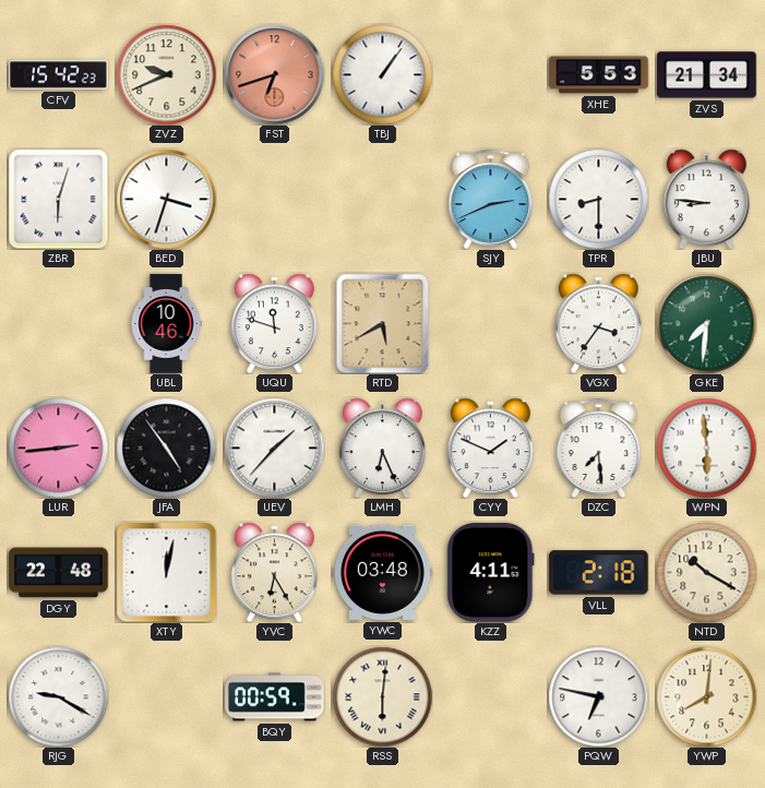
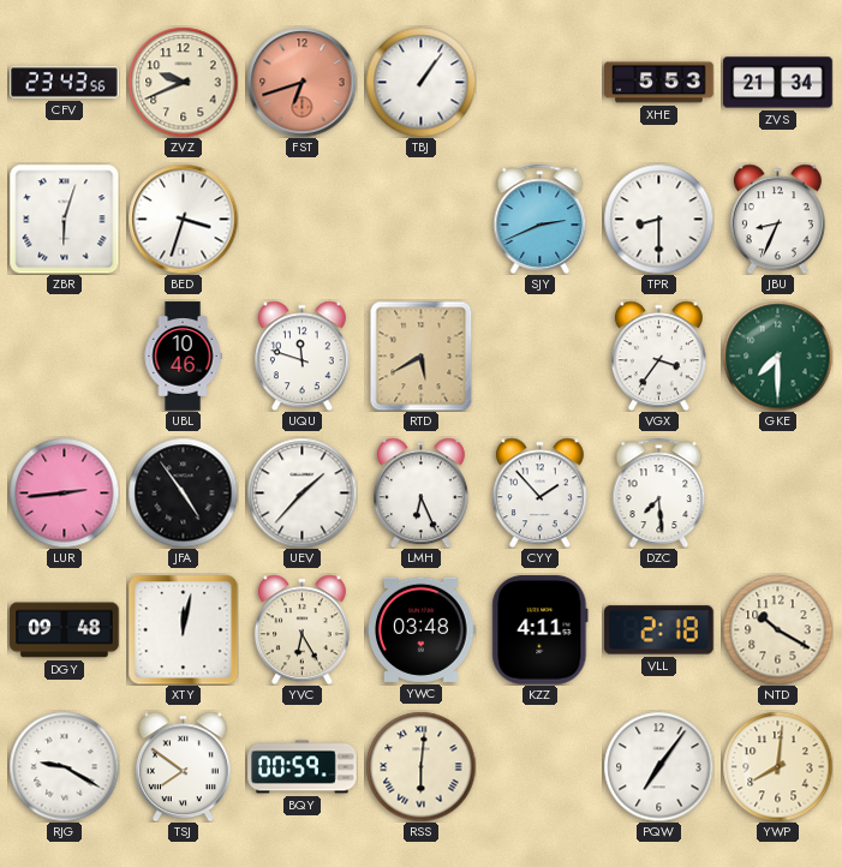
CFV: 15:42 -> 23:43 (65, 83)
JBU: 8:46 -> 8:34 (777, 219)
GKE: 7:31 -> 7:30 (777, 355)
CYY: 1:49 -> 1:53 (539, 492)
WPN: 5:59 -> none (706, 447)
DGY: 22:48 -> 09:48 (65, 630)
TSJ: none -> 7:51 (183, 766)
PQW: 6:47 -> 7:06 (658, 766)
